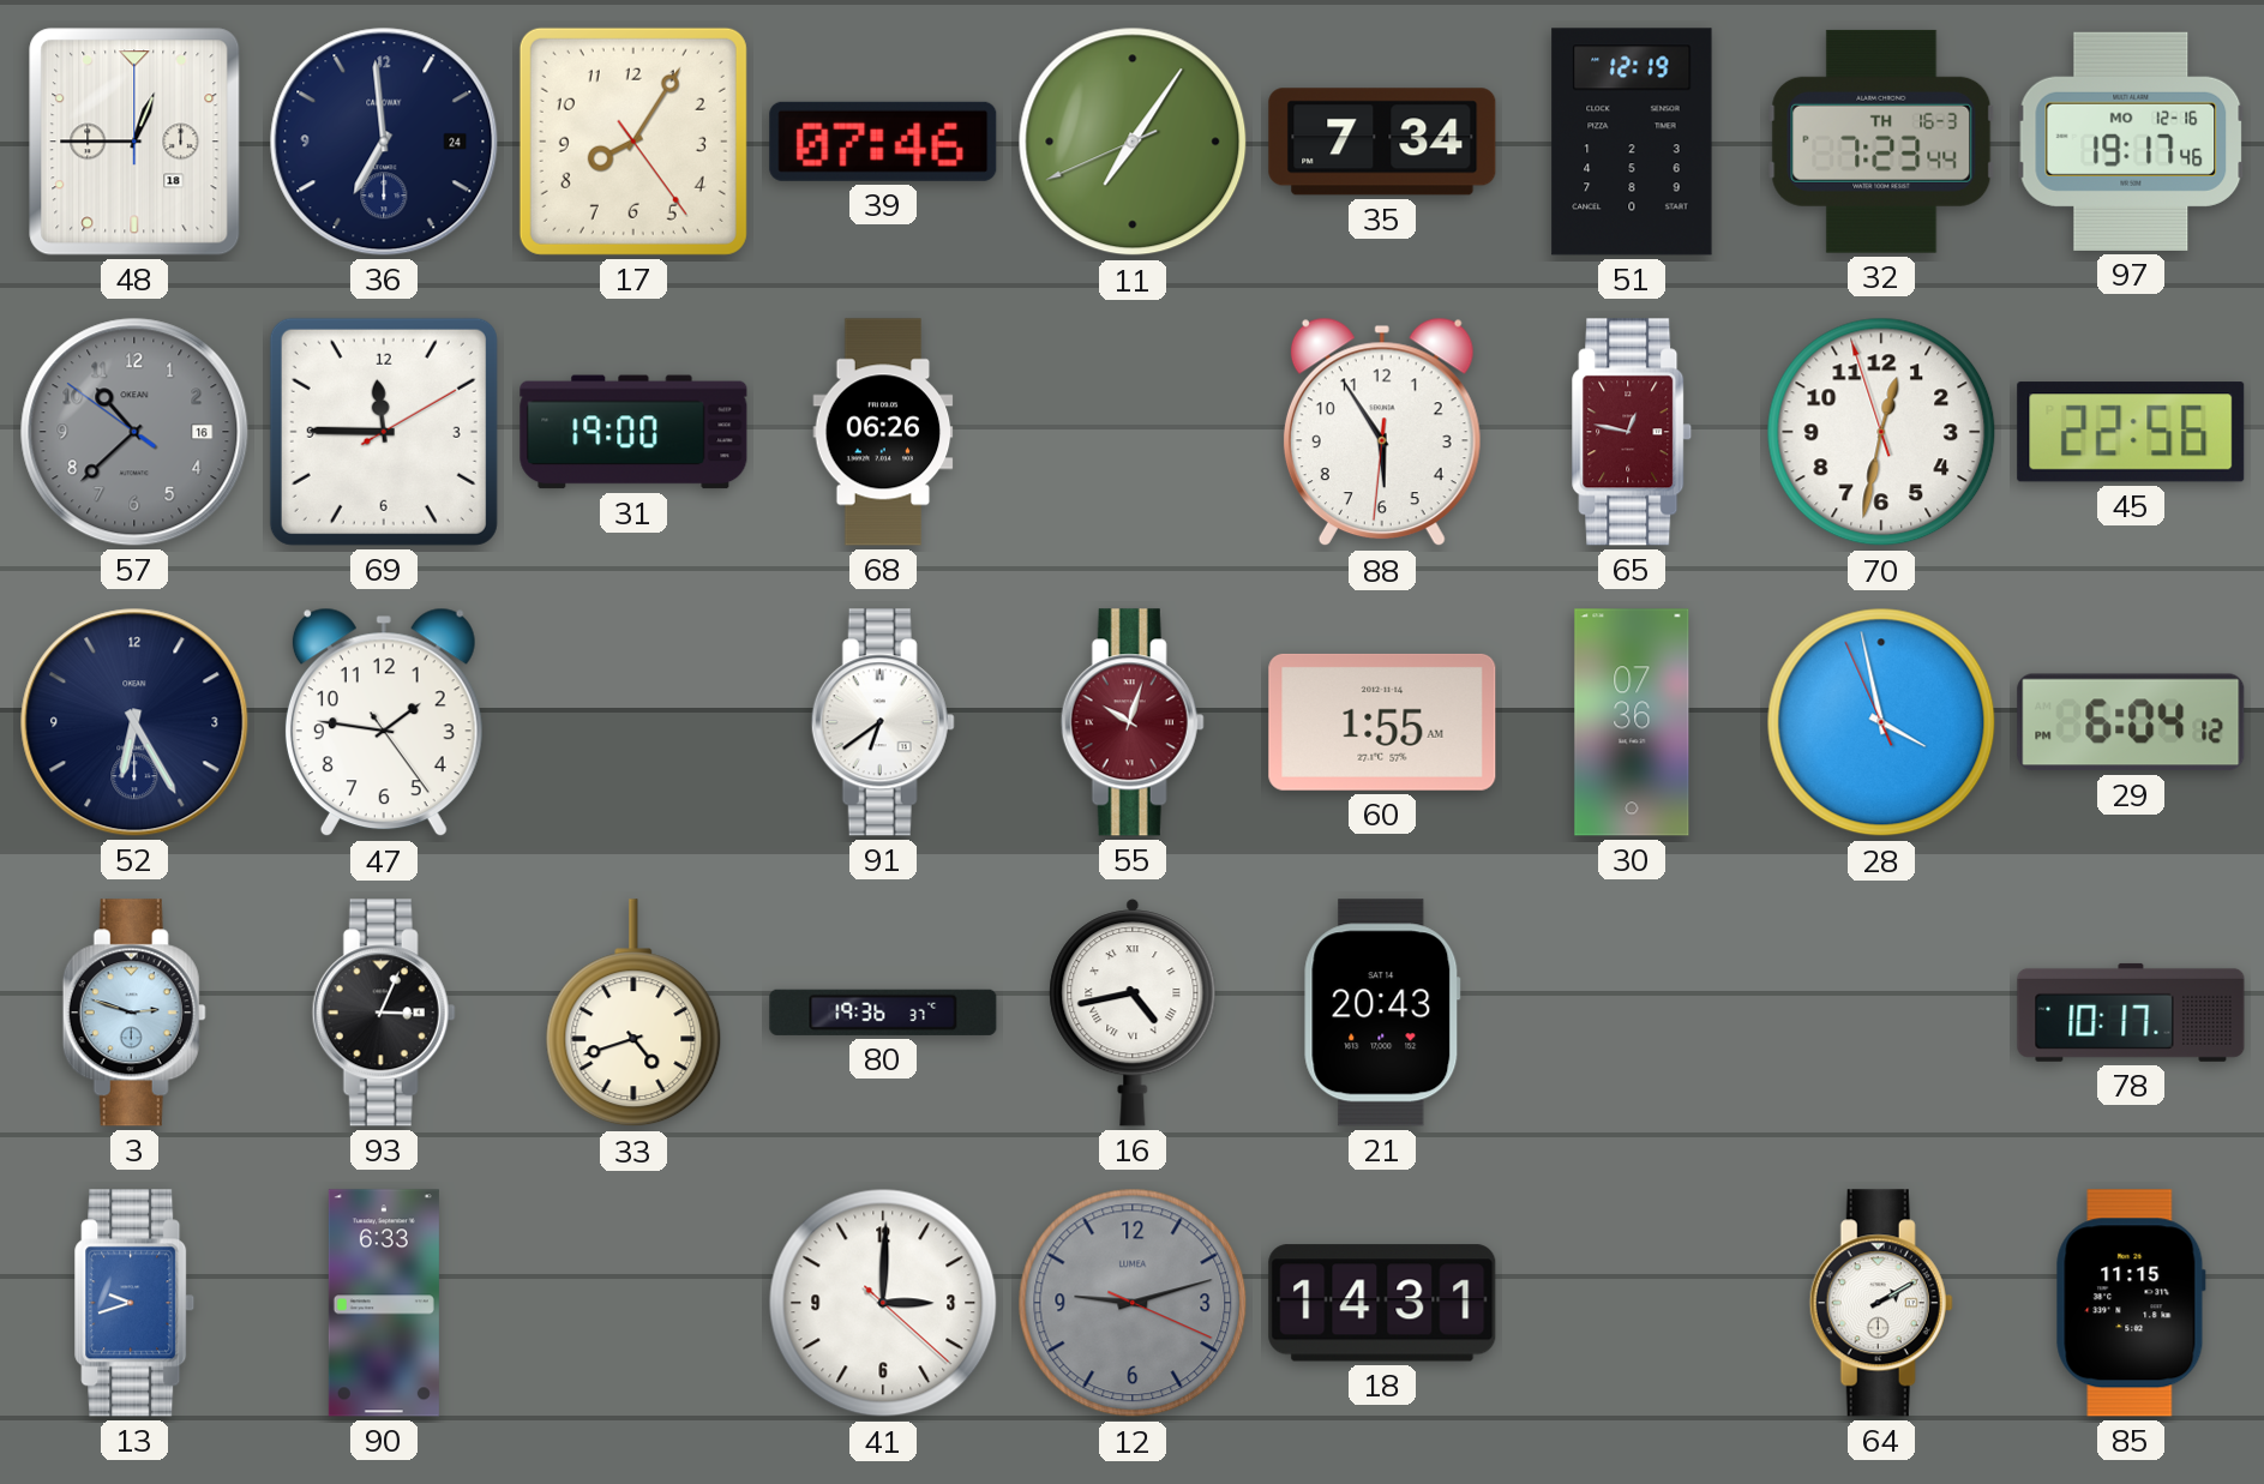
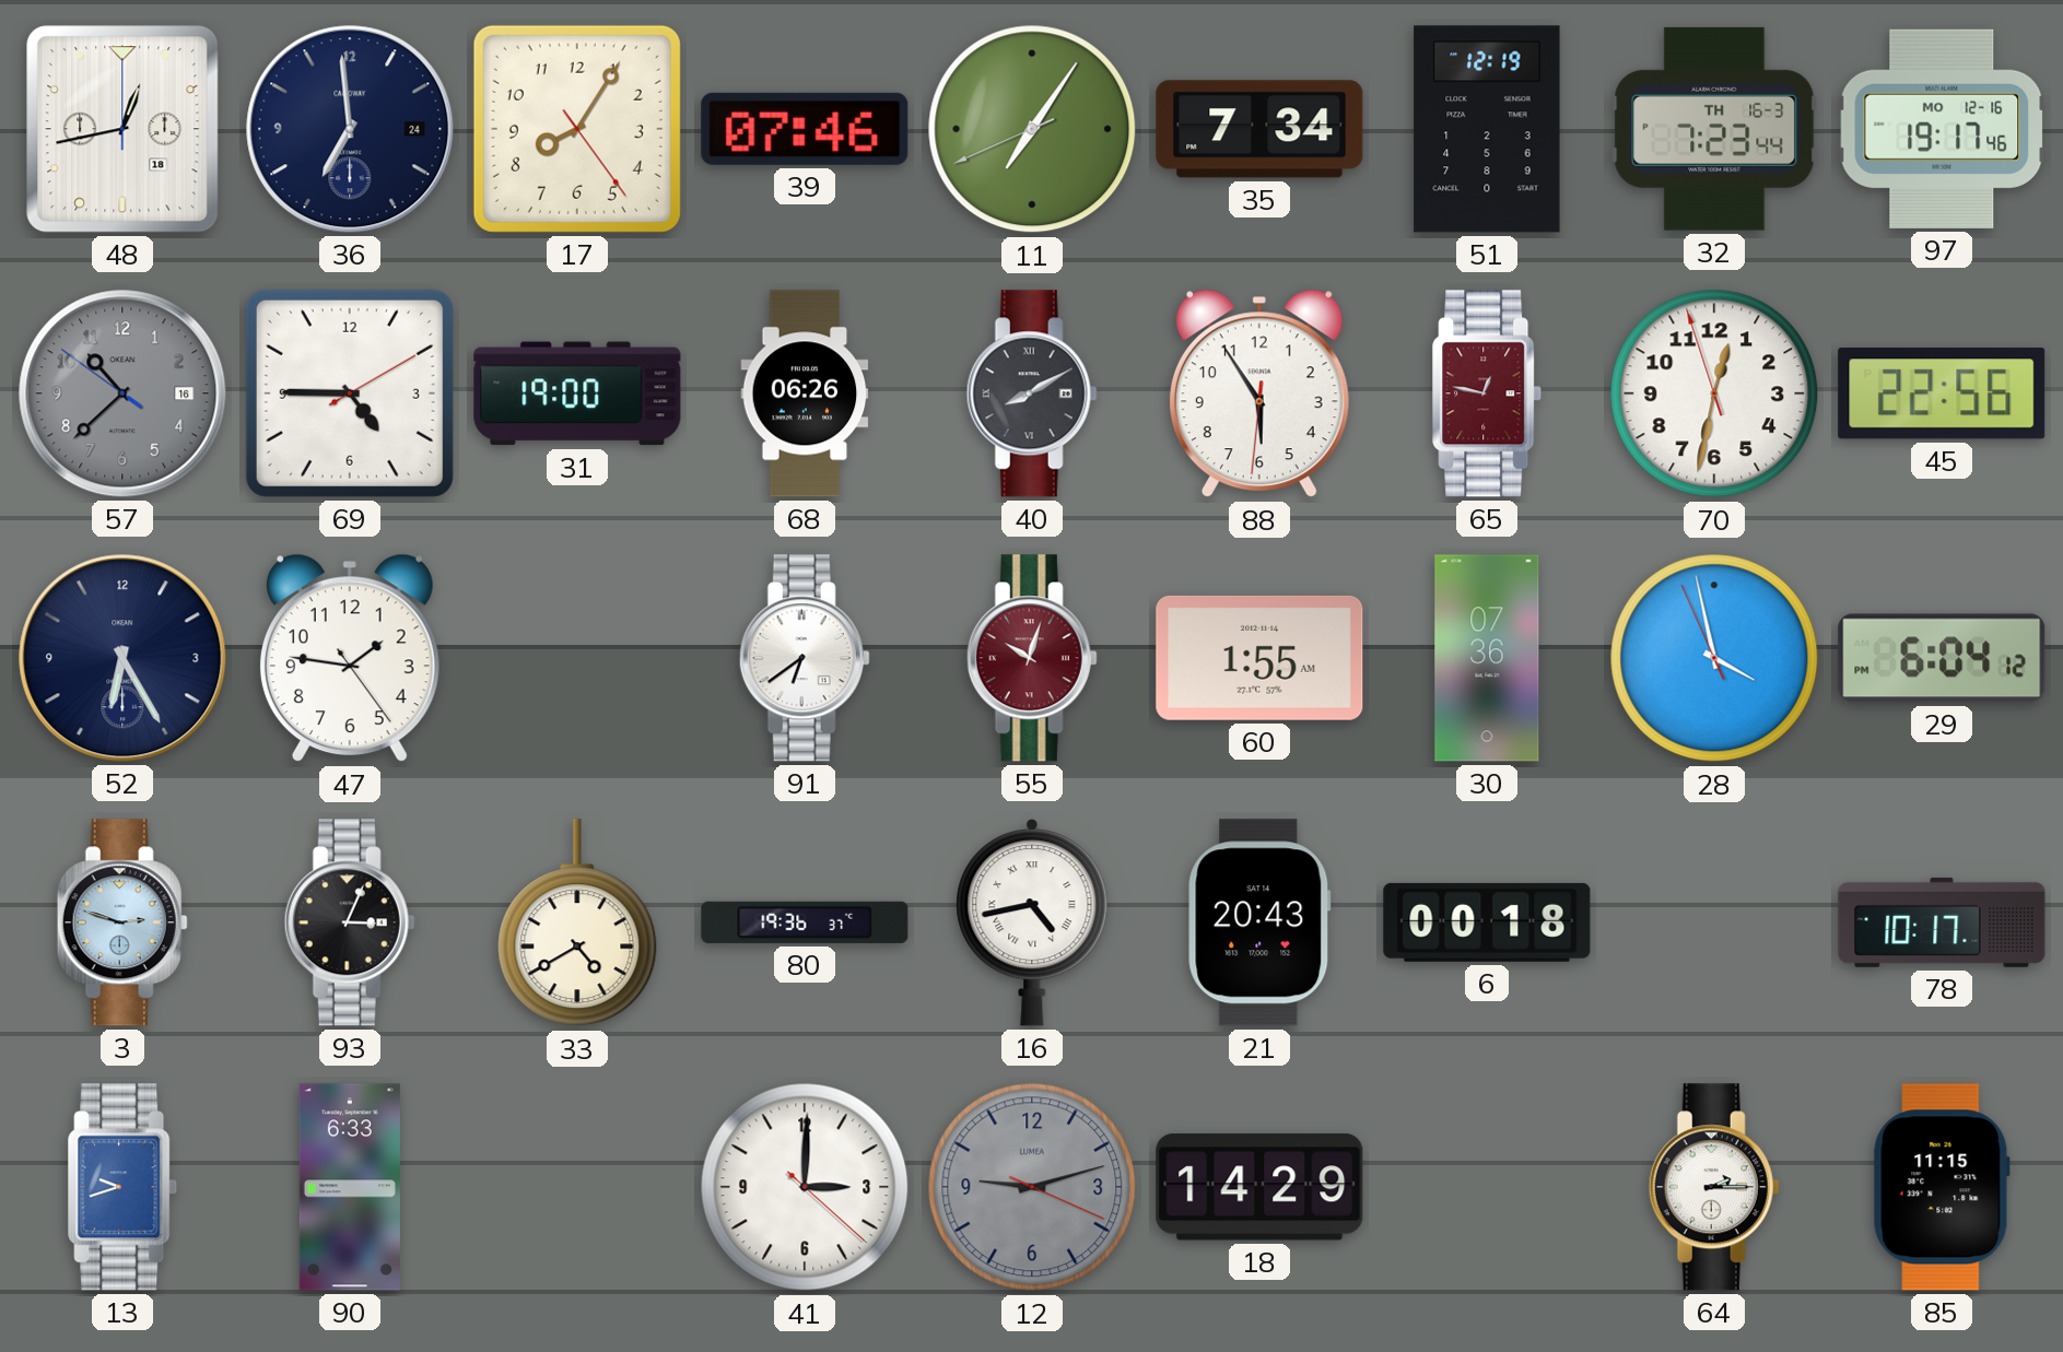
48: 12:45 -> 12:43 (122, 129)
69: 11:45 -> 4:45 (350, 393)
40: none -> 8:10 (1032, 393)
33: 4:42 -> 4:40 (577, 924)
6: none -> 00:18 (1487, 922)
18: 14:31 -> 14:29 (1259, 1187)
64: 2:10 -> 2:15 (1714, 1187)
